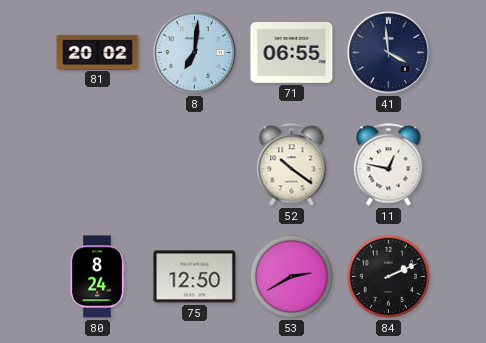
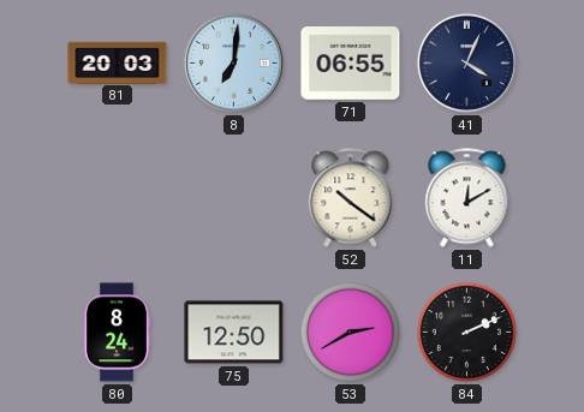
81: 20:02 -> 20:03 (118, 62)
41: 3:59 -> 4:04 (466, 62)
11: 12:47 -> 12:10 (467, 198)
